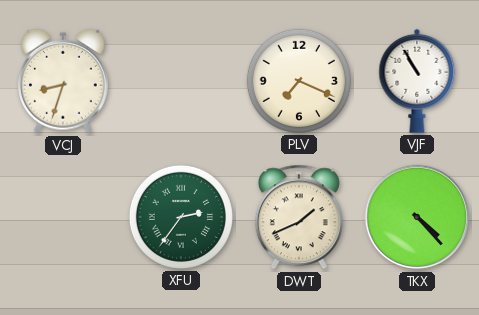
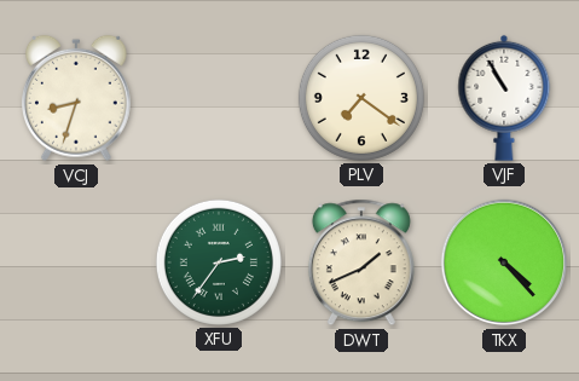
PLV: 7:19 -> 7:21 (361, 98)
